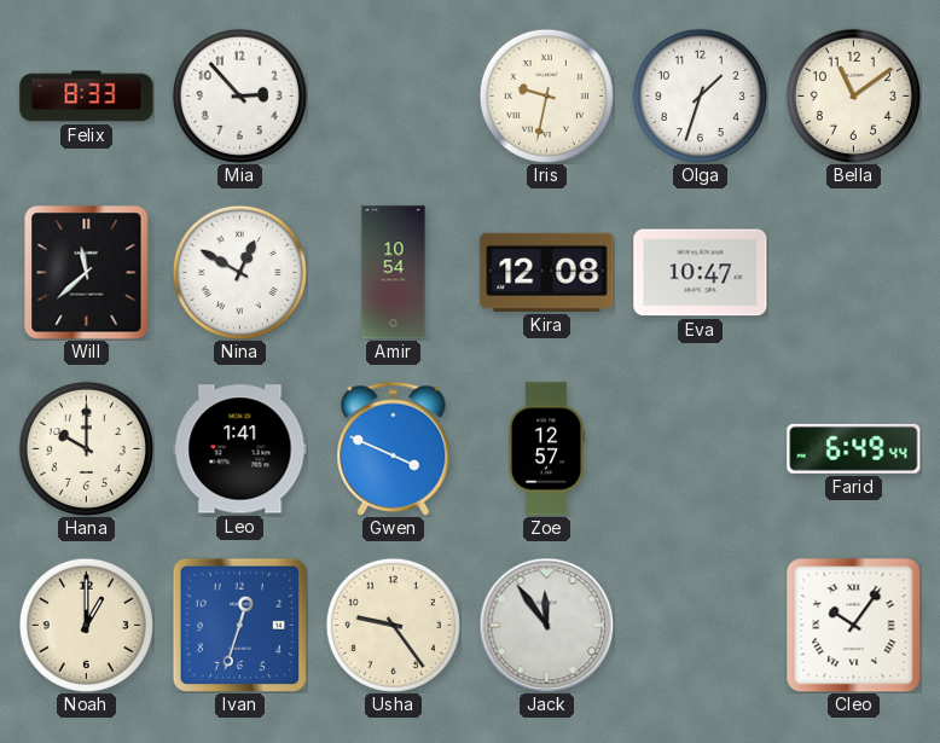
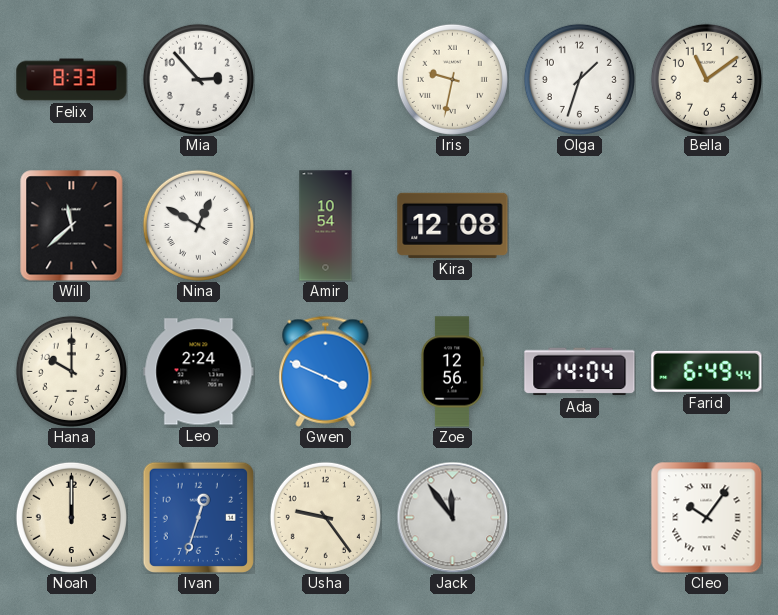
Eva: 10:47 -> none (701, 273)
Leo: 1:41 -> 2:24 (199, 372)
Zoe: 12:57 -> 12:56 (451, 372)
Ada: none -> 14:04 (580, 372)
Noah: 1:00 -> 12:00 (71, 517)
